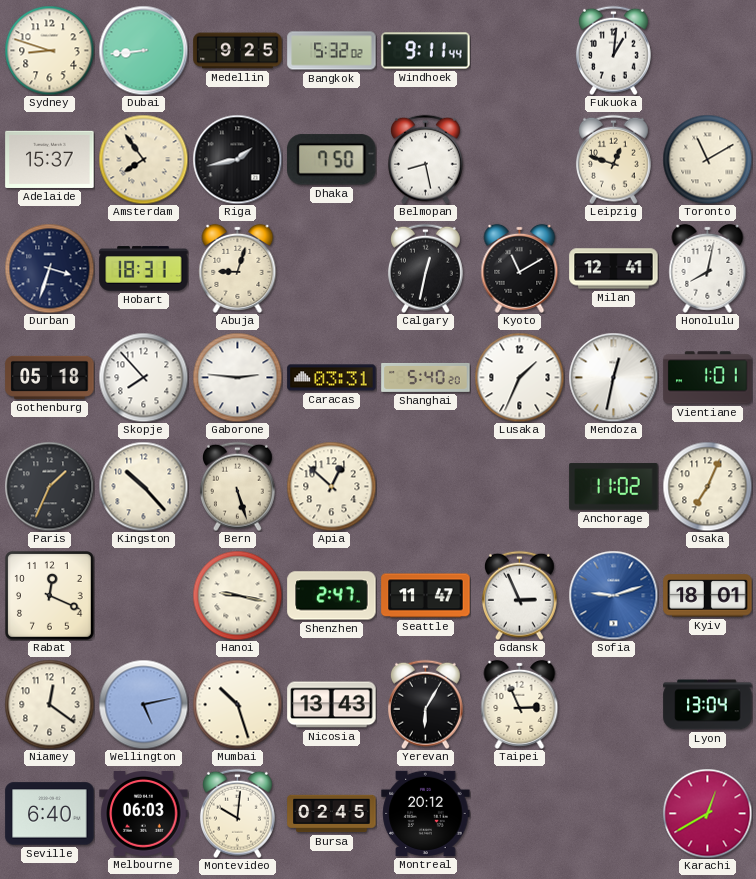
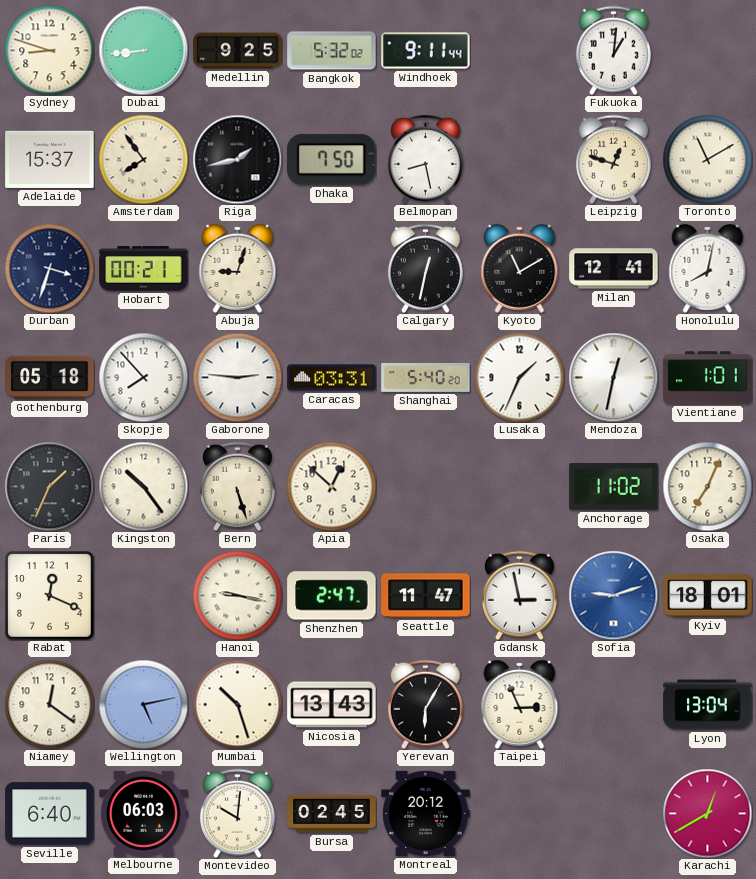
Hobart: 18:31 -> 00:21 (144, 269)
Kingston: 10:23 -> 10:24 (143, 486)
Gdansk: 2:56 -> 2:58 (519, 595)
